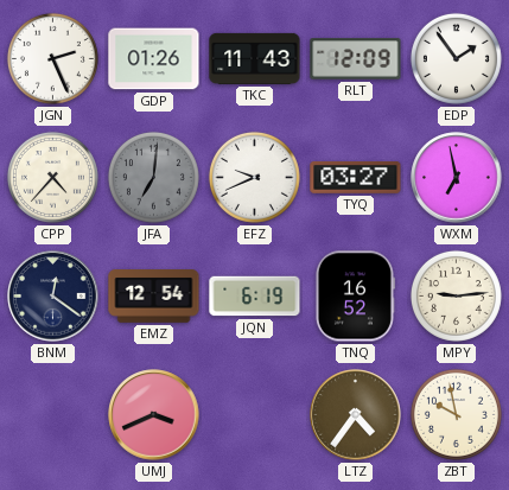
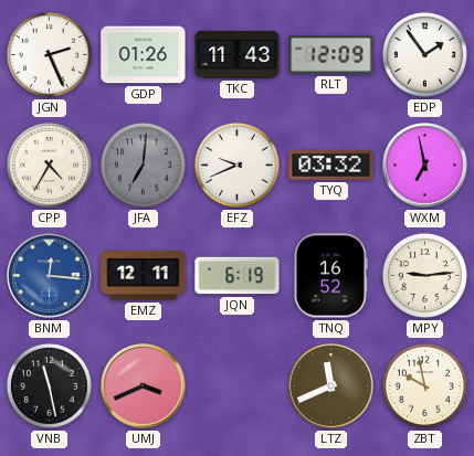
CPP: 4:37 -> 4:35 (49, 165)
TYQ: 03:27 -> 03:32 (331, 166)
BNM: 12:21 -> 12:16 (50, 276)
BNM dial: navy -> blue (50, 276)
EMZ: 12:54 -> 12:11 (144, 276)
VNB: none -> 11:28 (49, 385)
LTZ: 4:36 -> 11:41 (331, 386)
